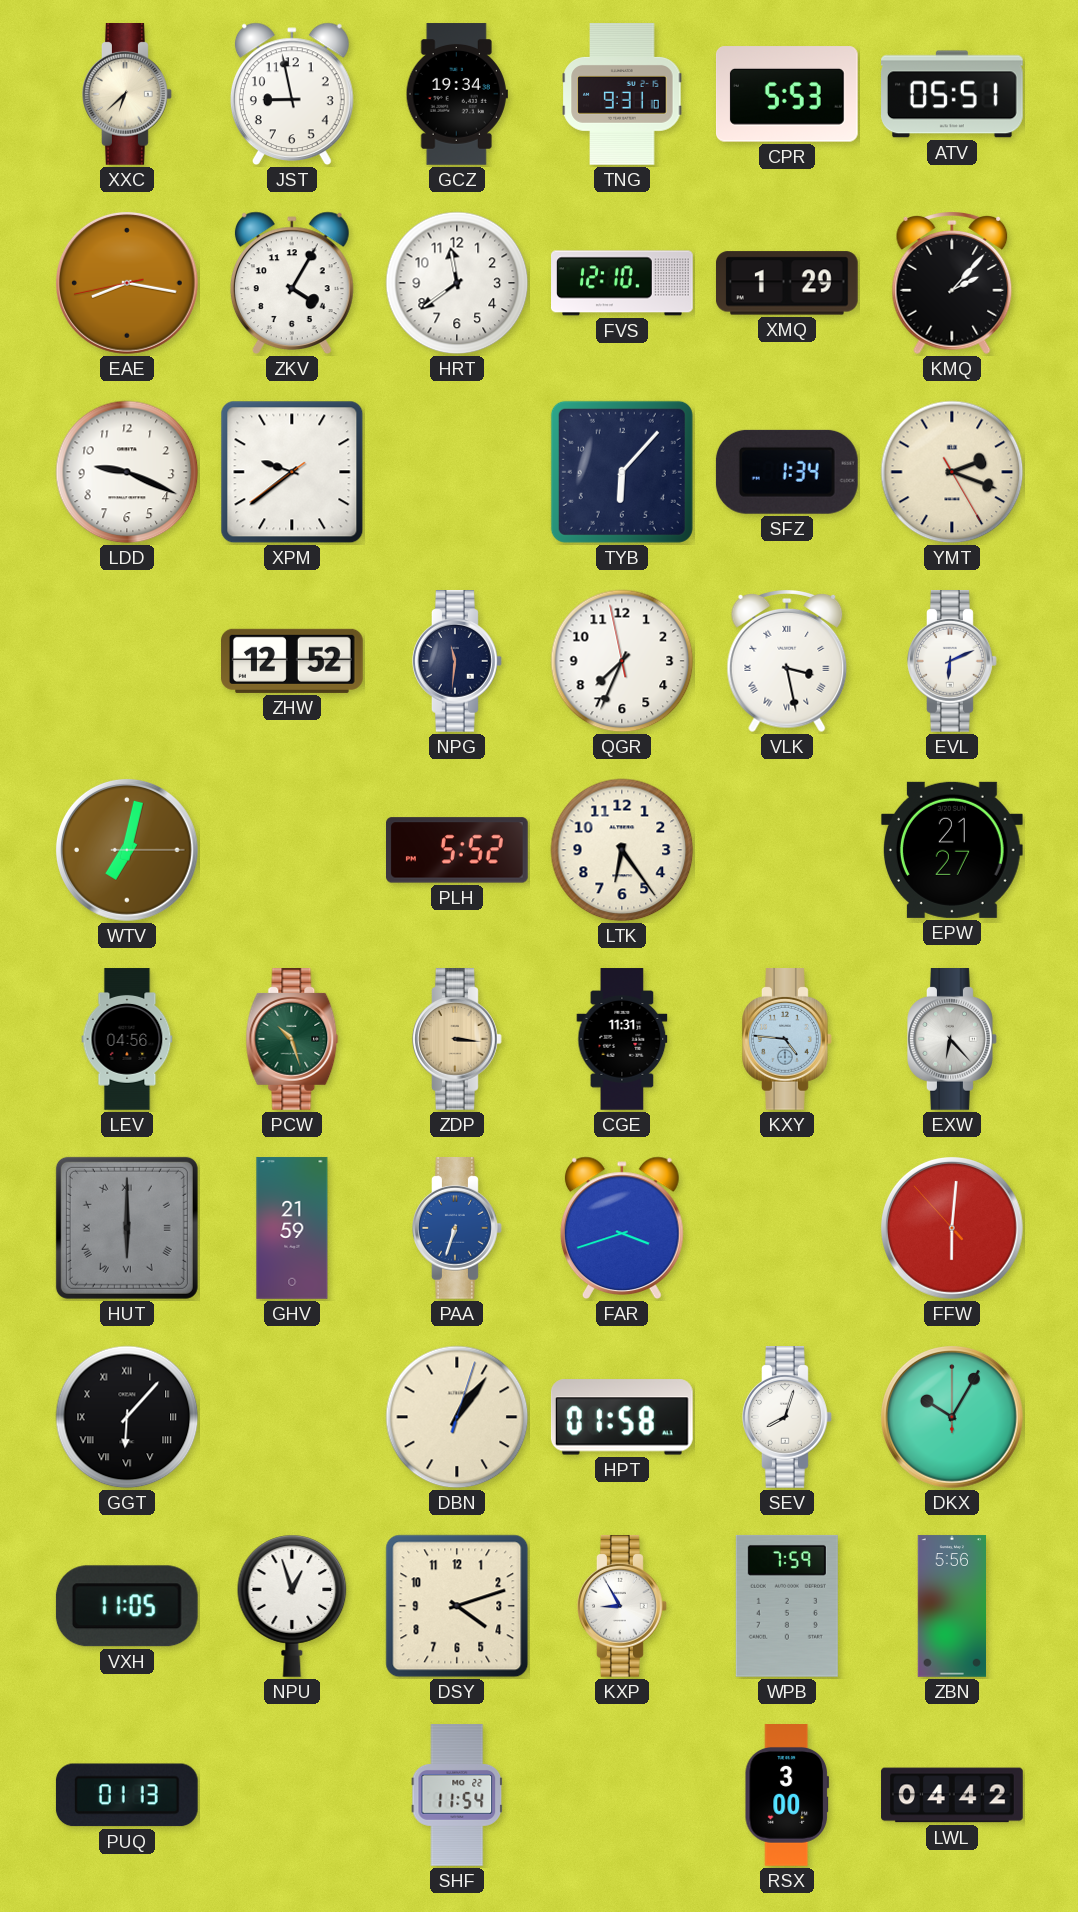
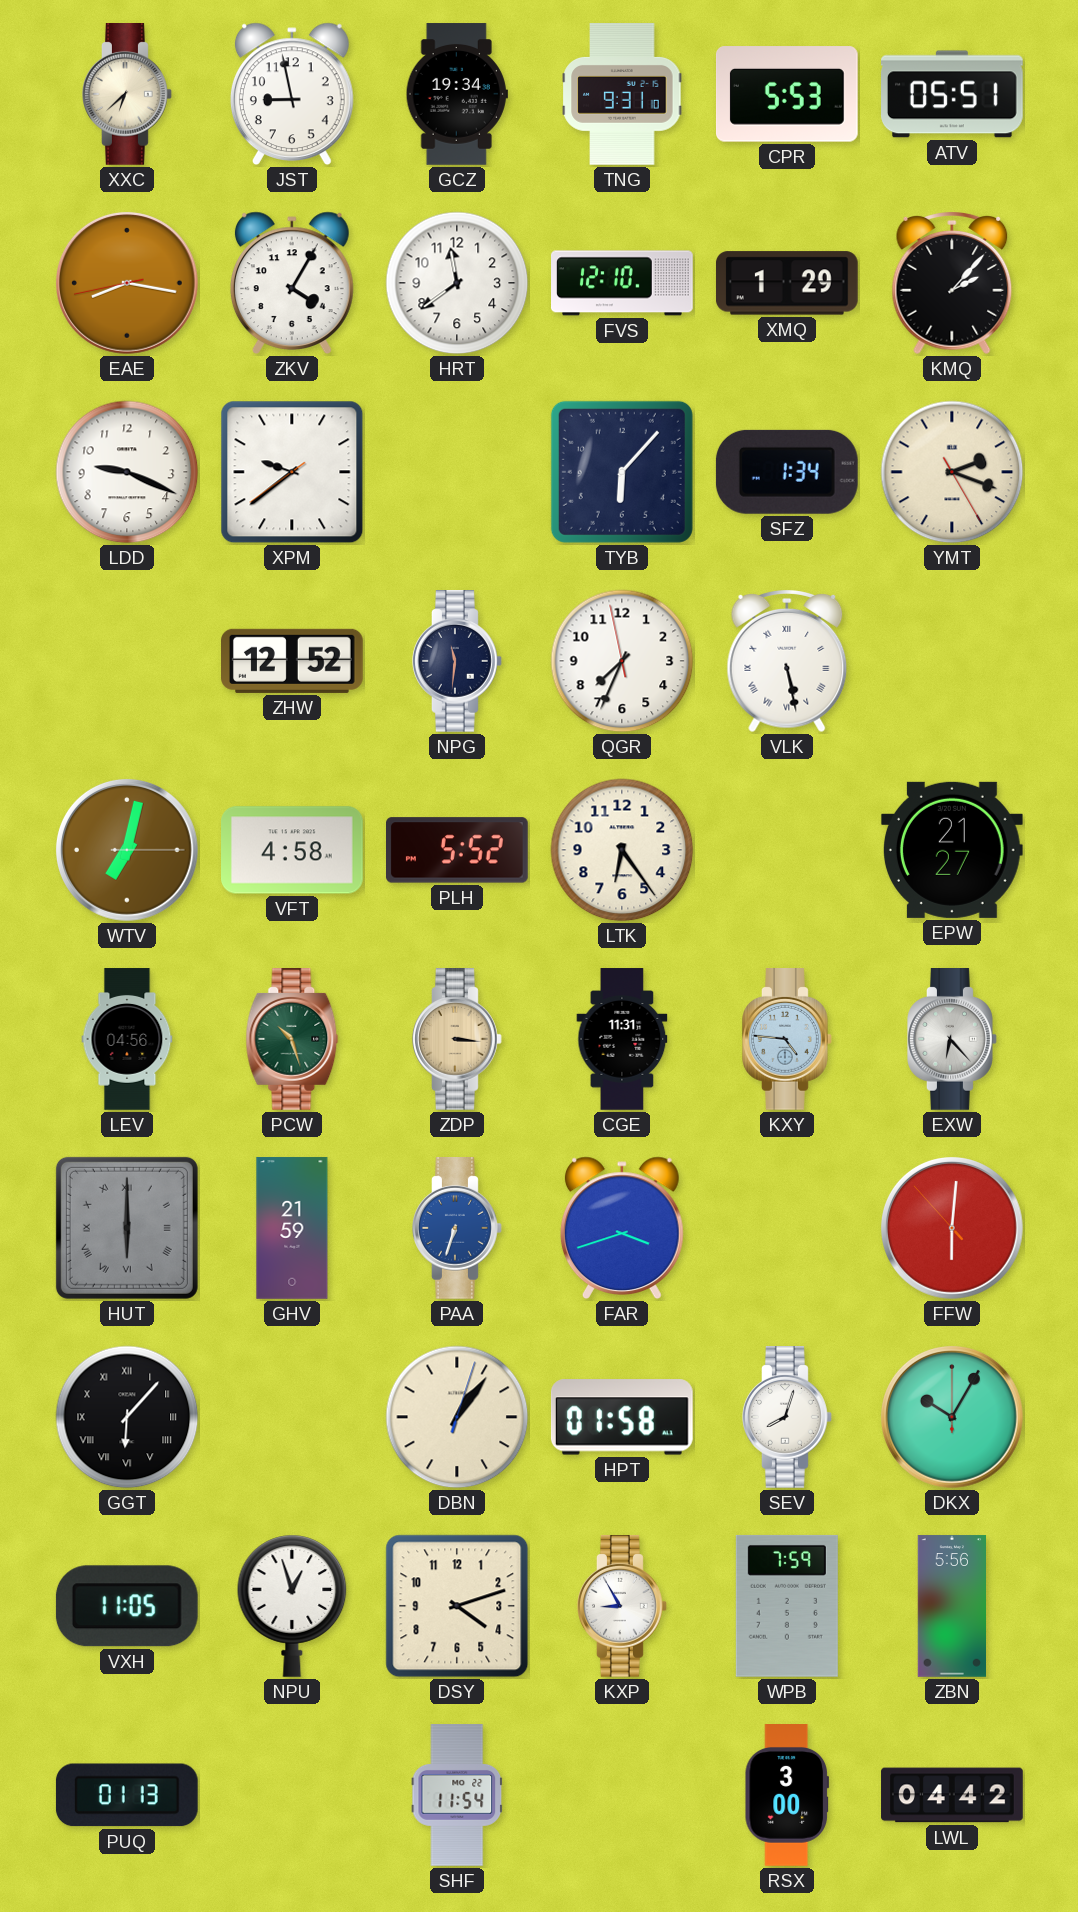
VLK: 3:28 -> 5:28 (787, 662)
EVL: 6:11 -> none (953, 662)
VFT: none -> 4:58 (293, 850)
